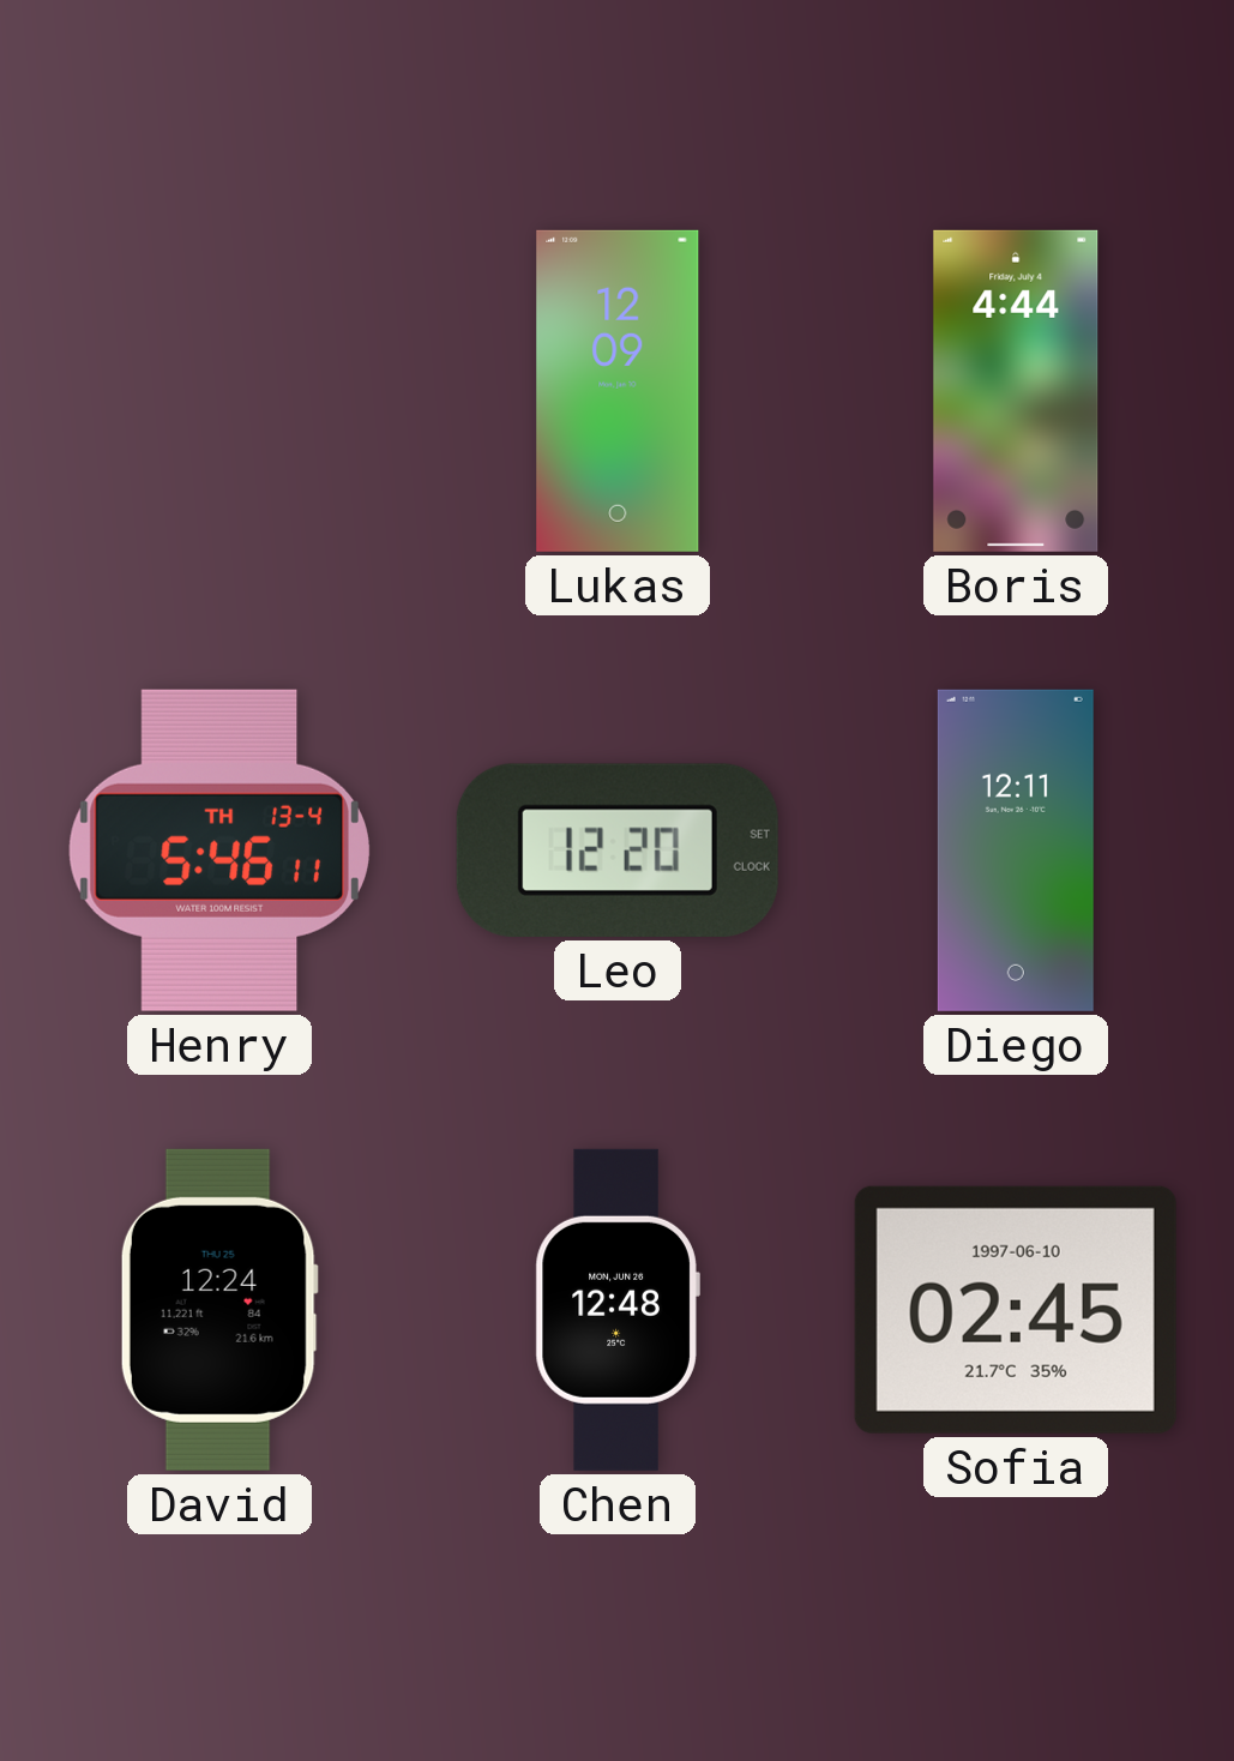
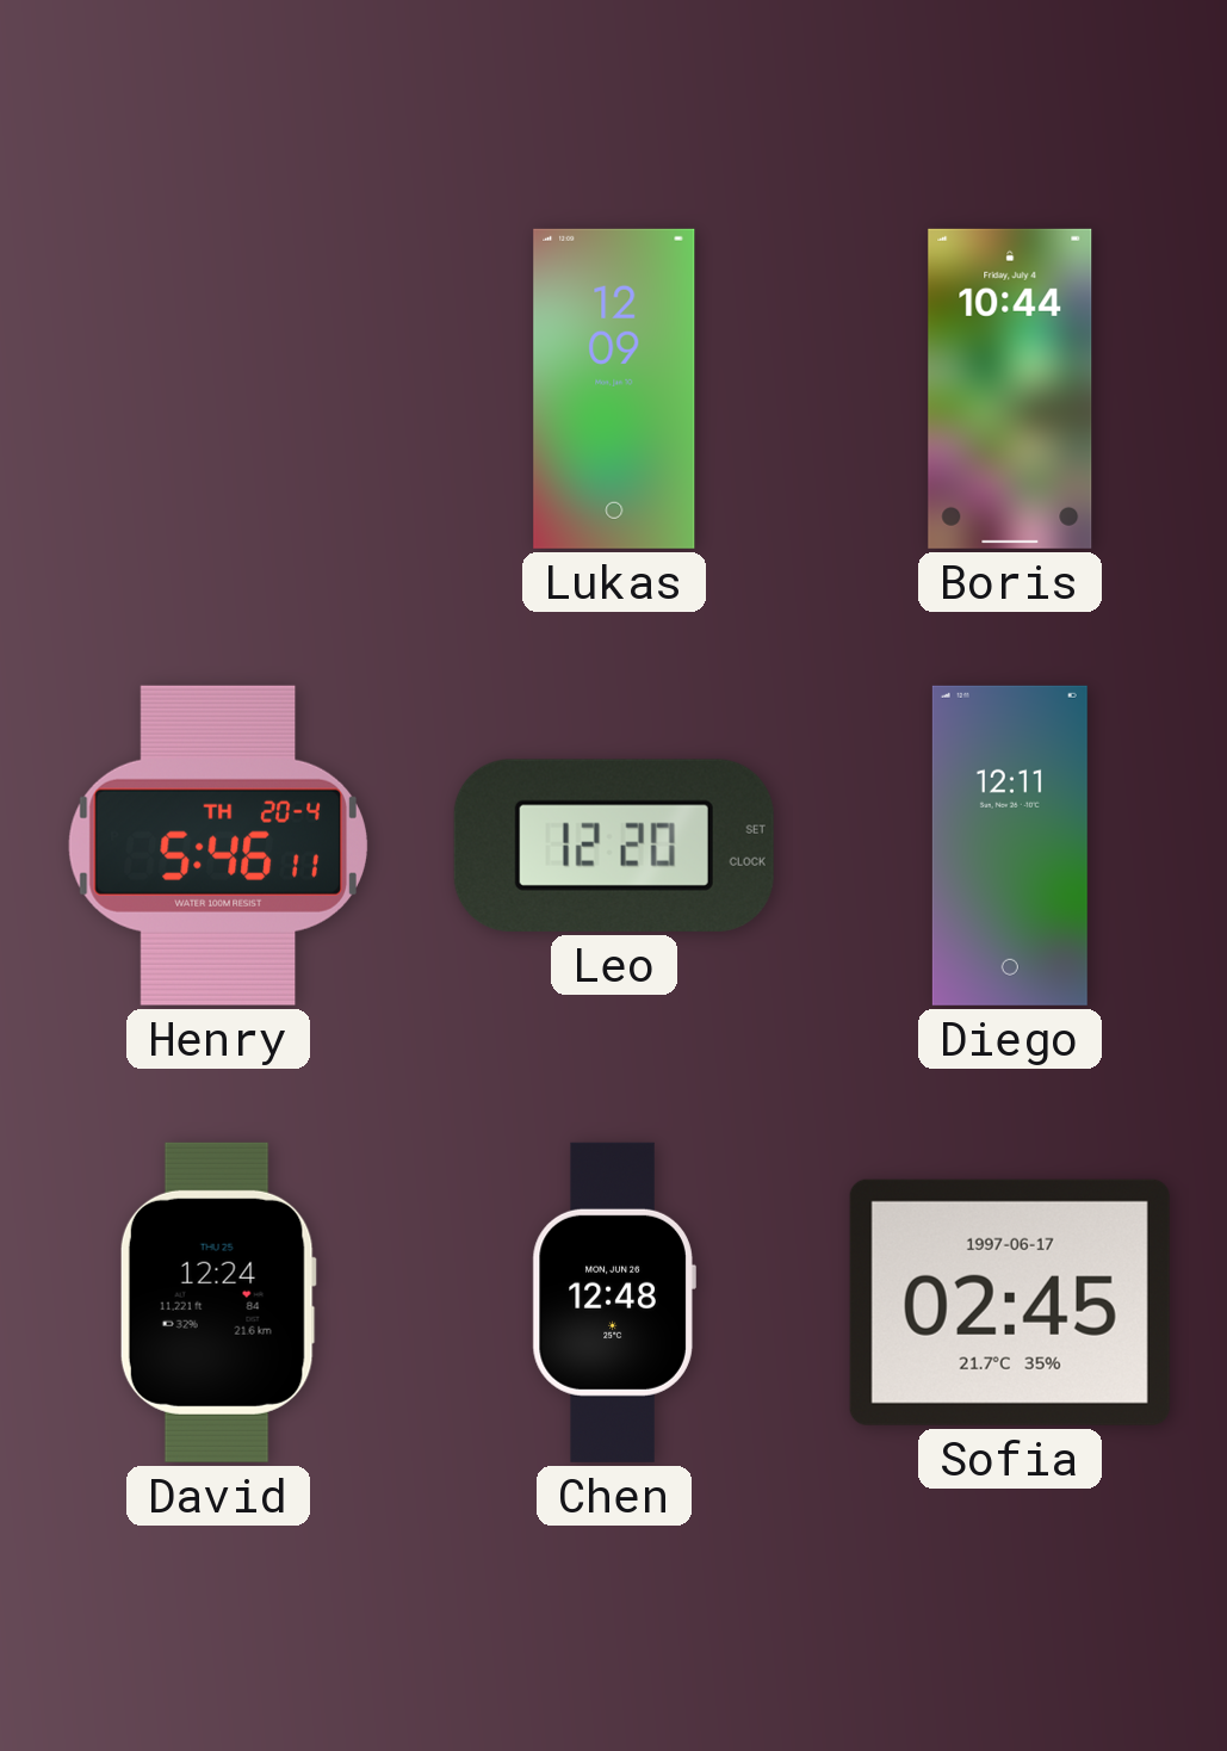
Boris: 4:44 -> 10:44 (1010, 389)
Henry date: TH 13-4 -> TH 20-4 (218, 846)
Sofia date: 1997-06-10 -> 1997-06-17 (1010, 1303)
